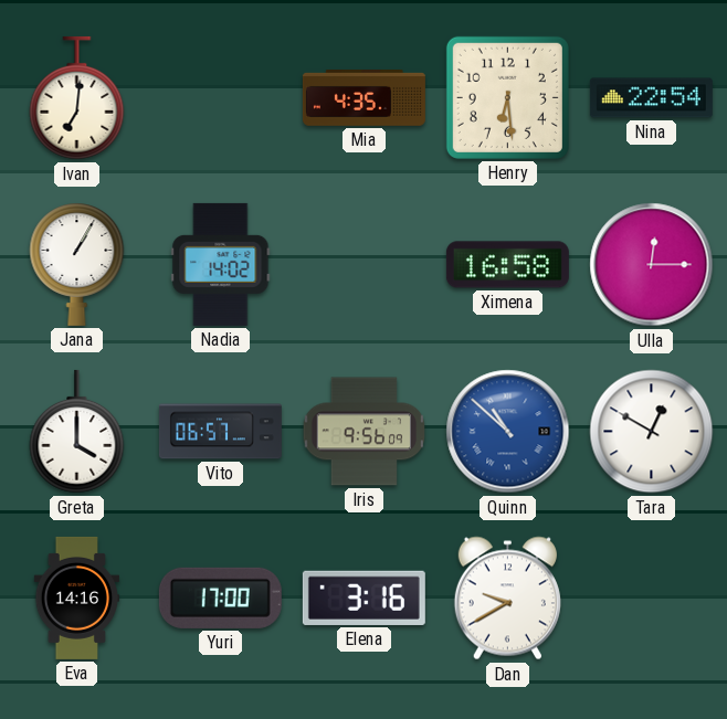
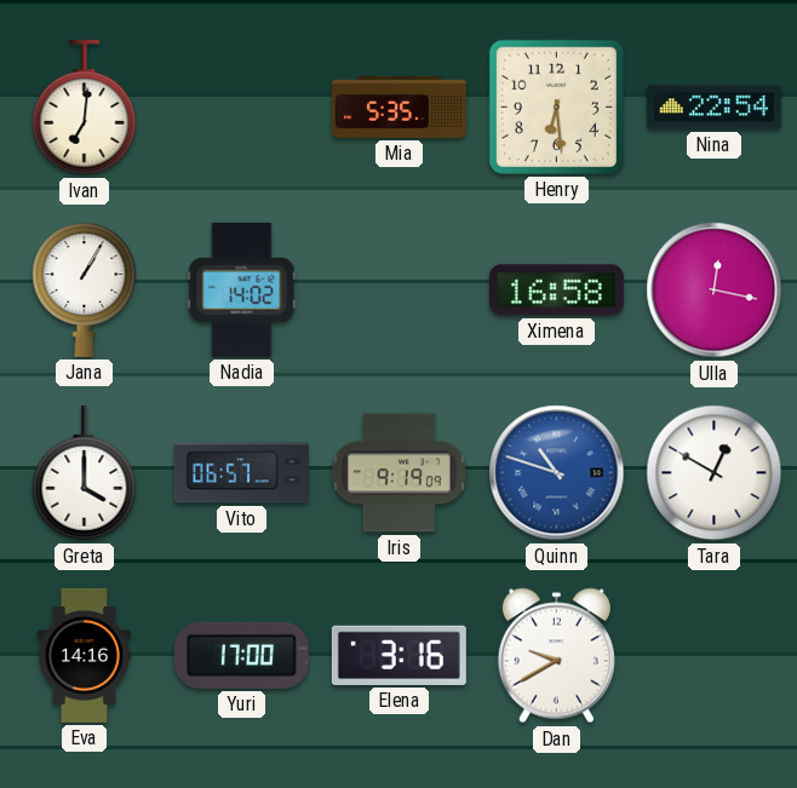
Mia: 4:35 -> 5:35 (398, 108)
Ulla: 12:15 -> 12:17 (715, 291)
Iris: 9:56 -> 9:19 (400, 473)
Quinn: 10:52 -> 10:48 (557, 473)
